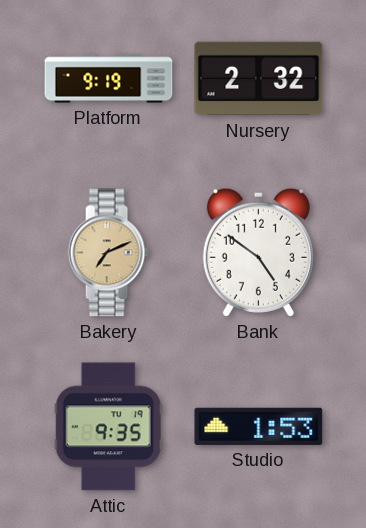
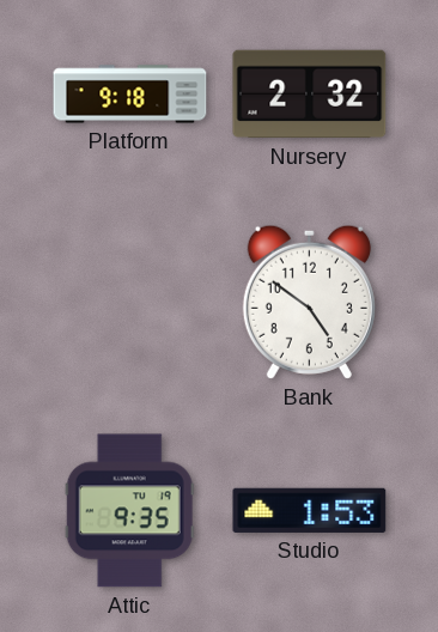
Platform: 9:19 -> 9:18 (130, 95)
Bakery: 7:11 -> none (108, 253)
